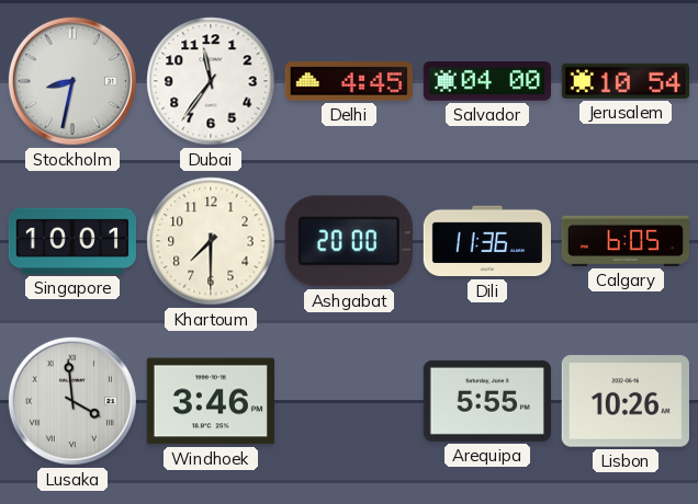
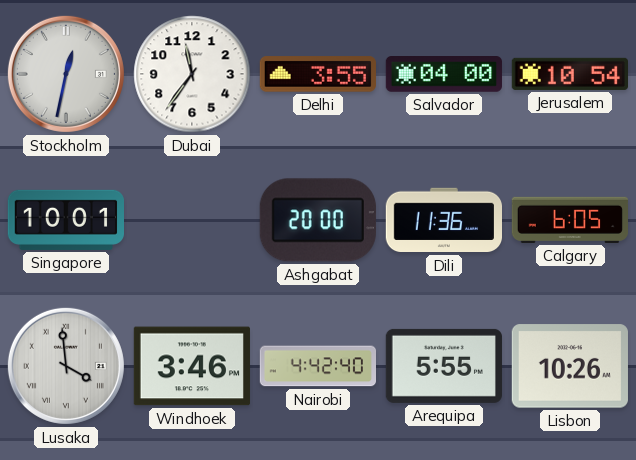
Stockholm: 8:32 -> 12:32 (66, 74)
Delhi: 4:45 -> 3:55 (318, 74)
Khartoum: 7:30 -> none (211, 241)
Nairobi: none -> 4:42 (317, 366)
